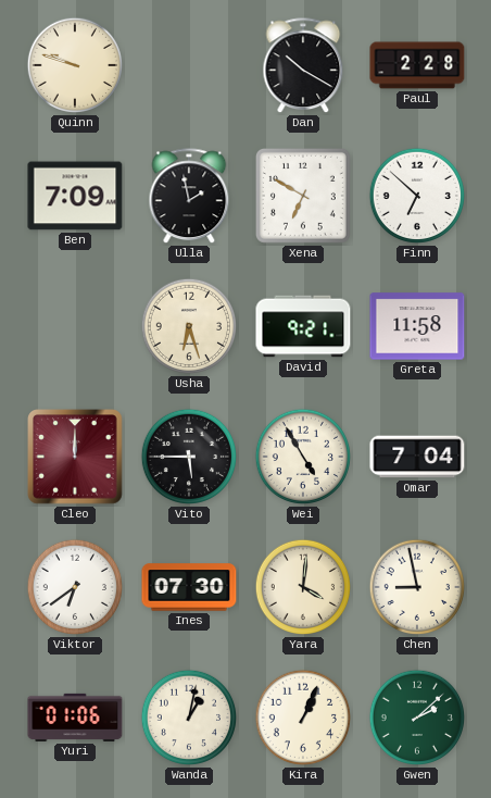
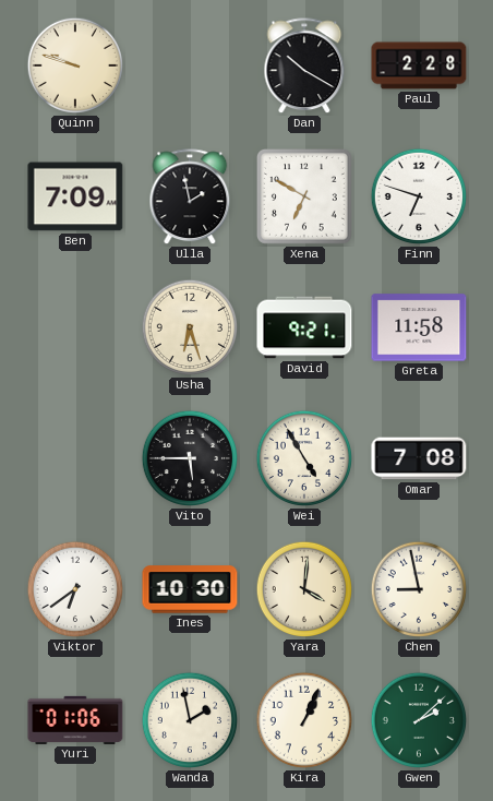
Finn: 6:52 -> 6:48 (419, 196)
Cleo: 12:00 -> none (75, 457)
Omar: 7:04 -> 7:08 (419, 458)
Ines: 07:30 -> 10:30 (190, 589)
Wanda: 1:02 -> 1:58 (190, 720)
